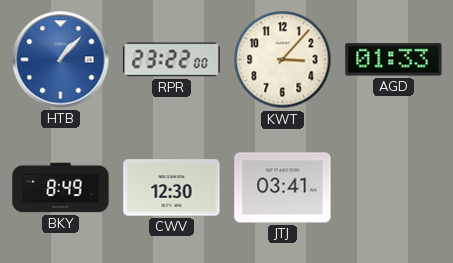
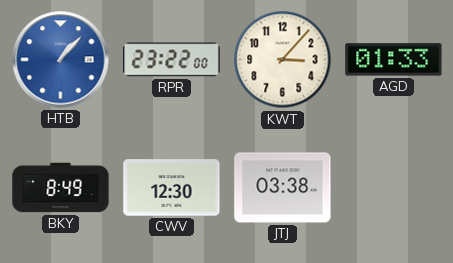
JTJ: 03:41 -> 03:38 (283, 188)
